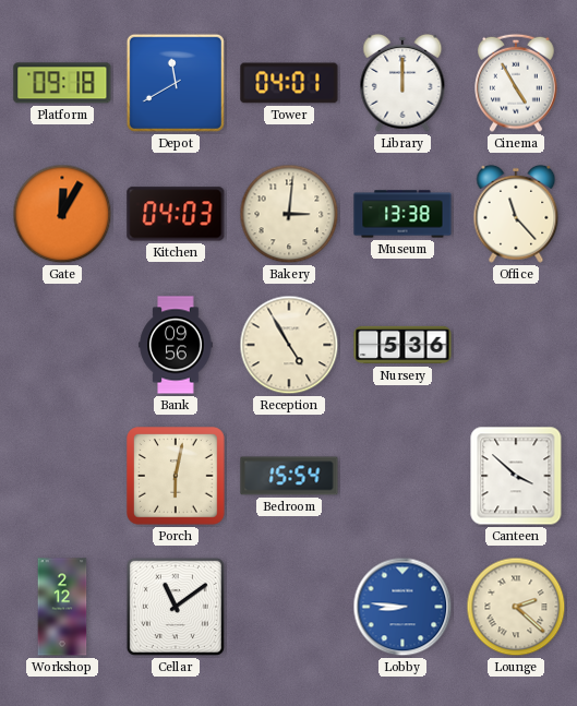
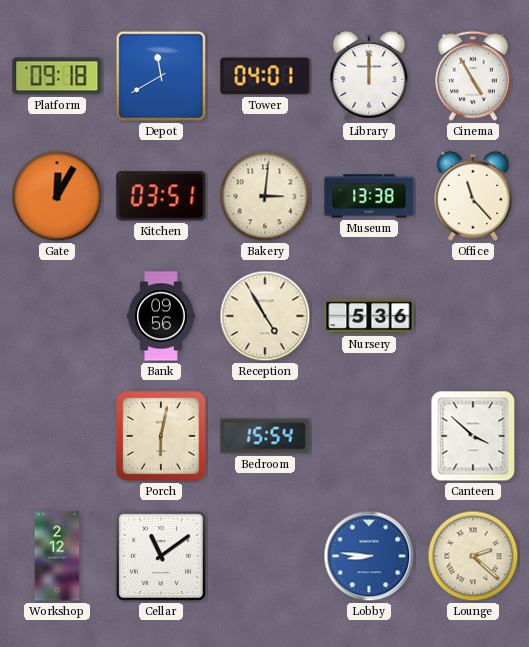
Kitchen: 04:03 -> 03:51 (161, 196)
